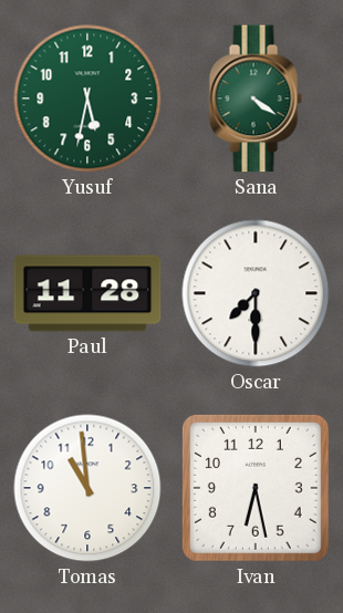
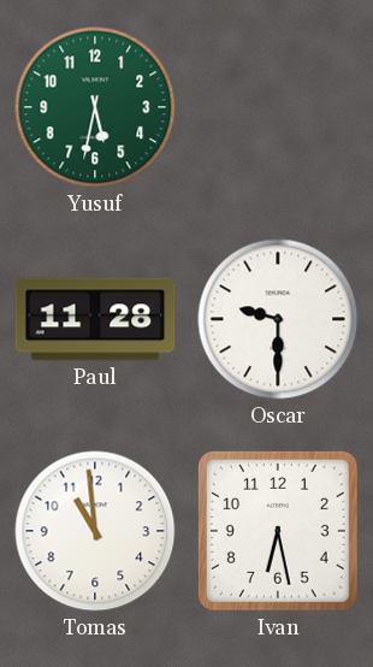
Sana: 4:21 -> none (256, 98)
Oscar: 7:30 -> 9:30 (278, 319)
